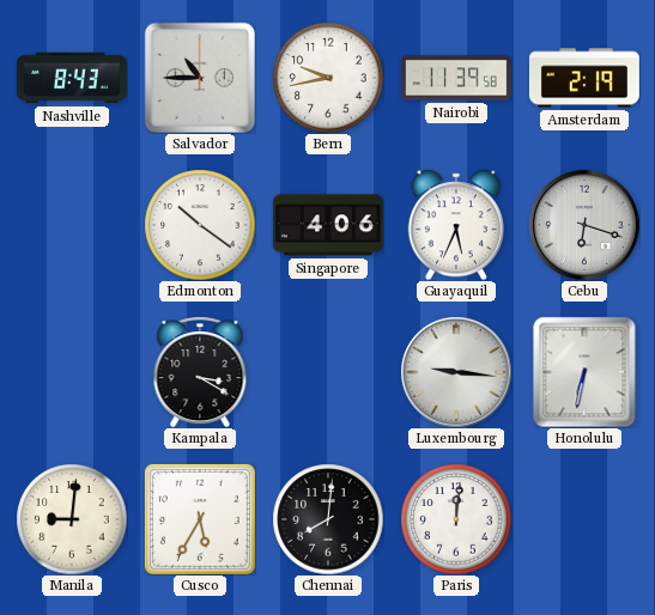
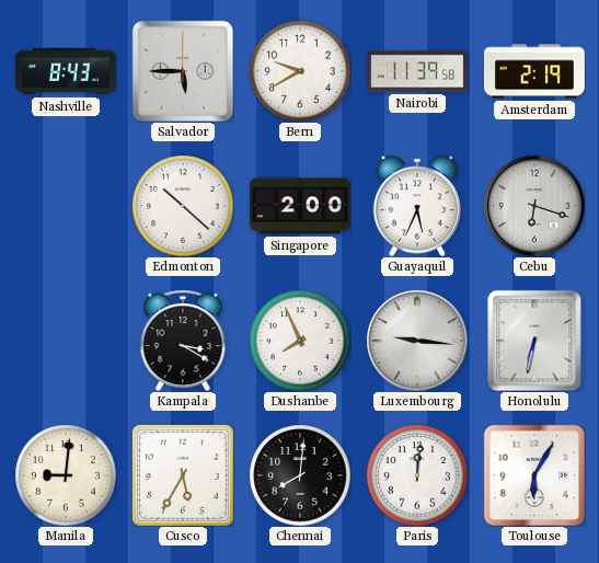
Salvador: 10:45 -> 5:45 (183, 71)
Bern: 9:43 -> 9:40 (300, 71)
Edmonton: 10:21 -> 10:22 (183, 206)
Singapore: 4:06 -> 2:00 (300, 206)
Dushanbe: none -> 7:56 (300, 341)
Toulouse: none -> 6:05 (534, 475)
